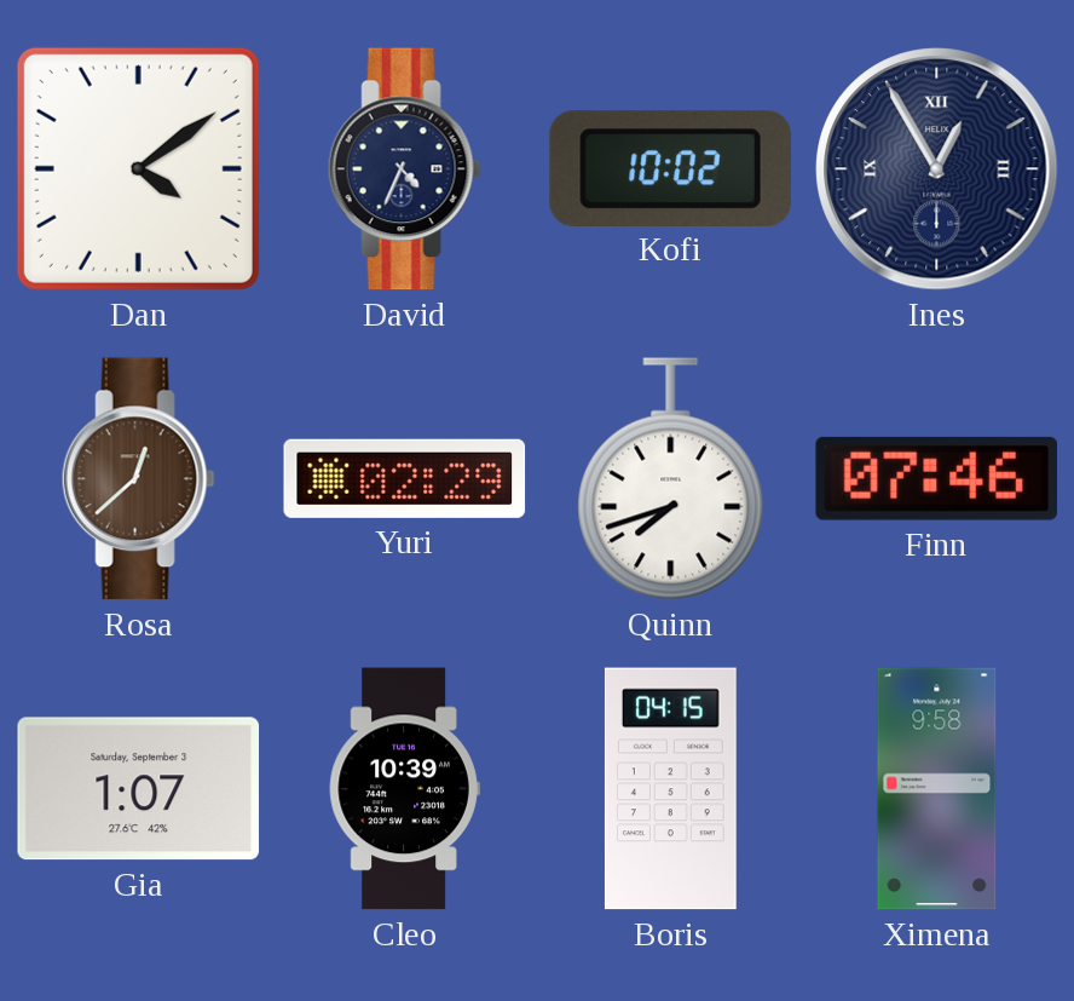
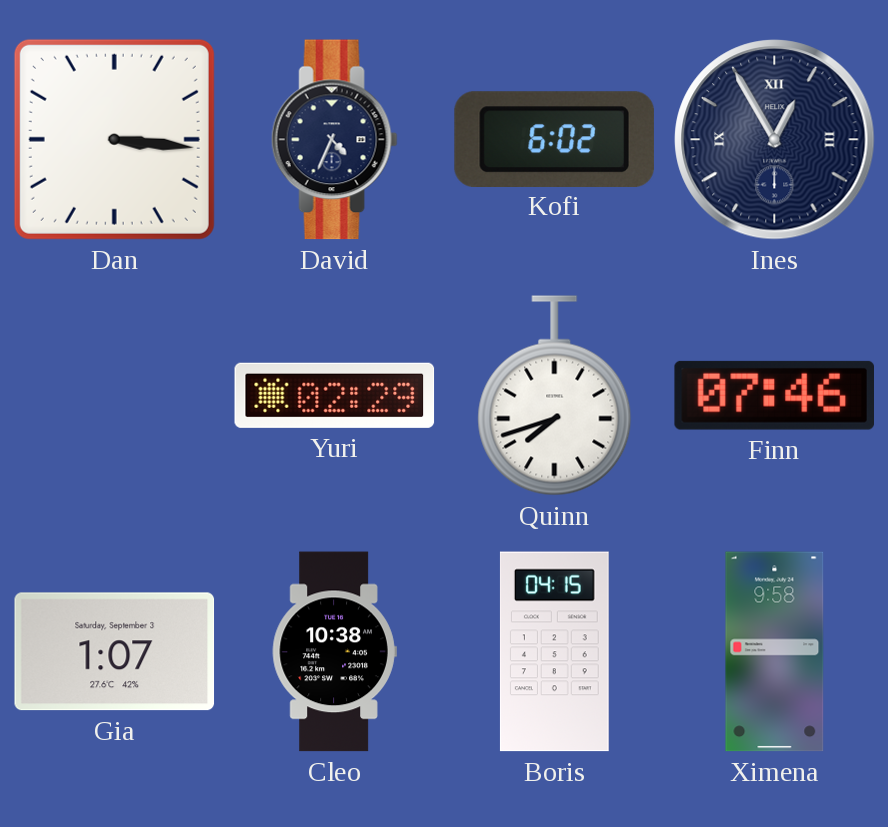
Dan: 4:09 -> 3:16 (114, 139)
Kofi: 10:02 -> 6:02 (554, 139)
Rosa: 12:38 -> none (138, 479)
Cleo: 10:39 -> 10:38 (334, 652)
